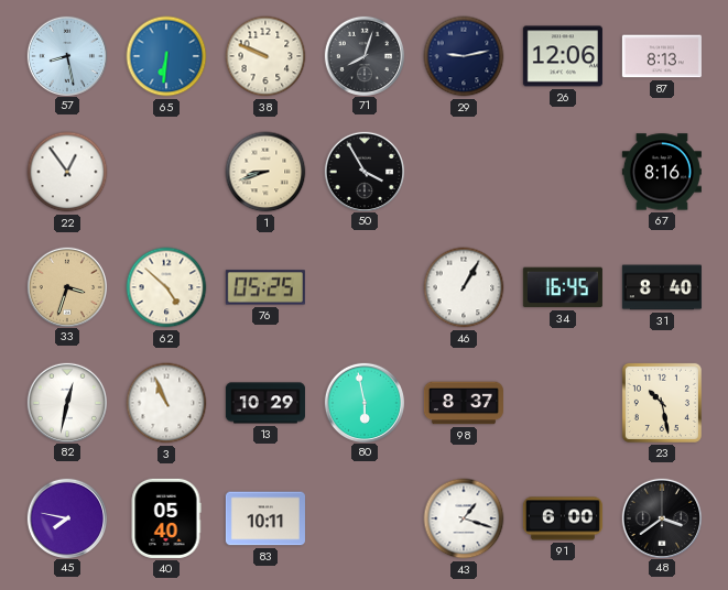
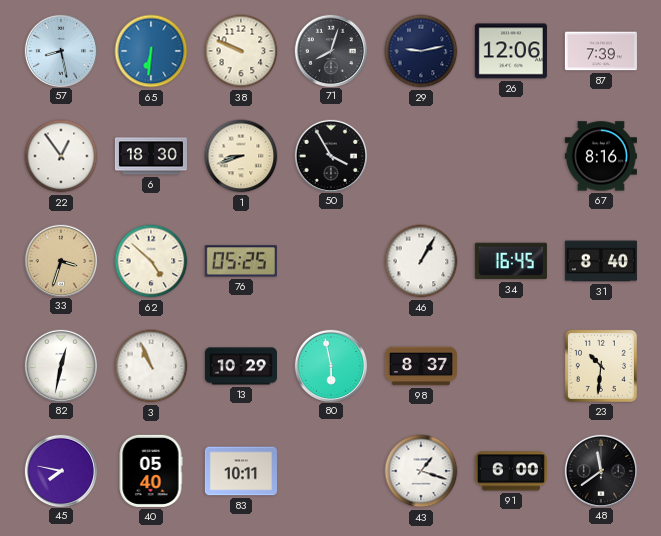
87: 8:13 -> 7:39 (601, 51)
6: none -> 18:30 (151, 156)
23: 10:28 -> 10:31 (601, 366)
48: 3:39 -> 11:39 (600, 470)
